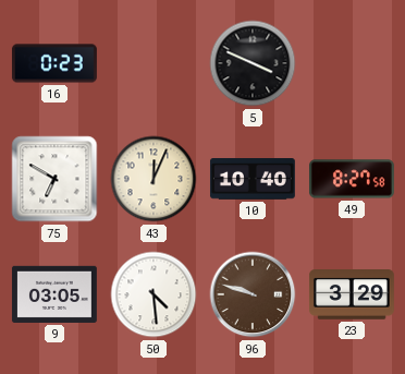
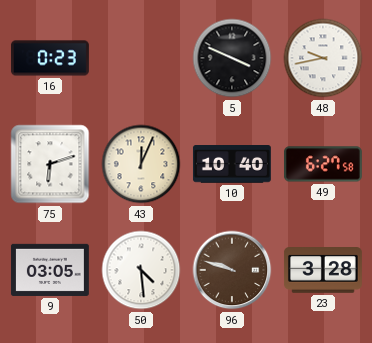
48: none -> 9:43 (323, 58)
75: 6:50 -> 6:12 (50, 164)
49: 8:27 -> 6:27 (323, 164)
23: 3:29 -> 3:28 (323, 271)
